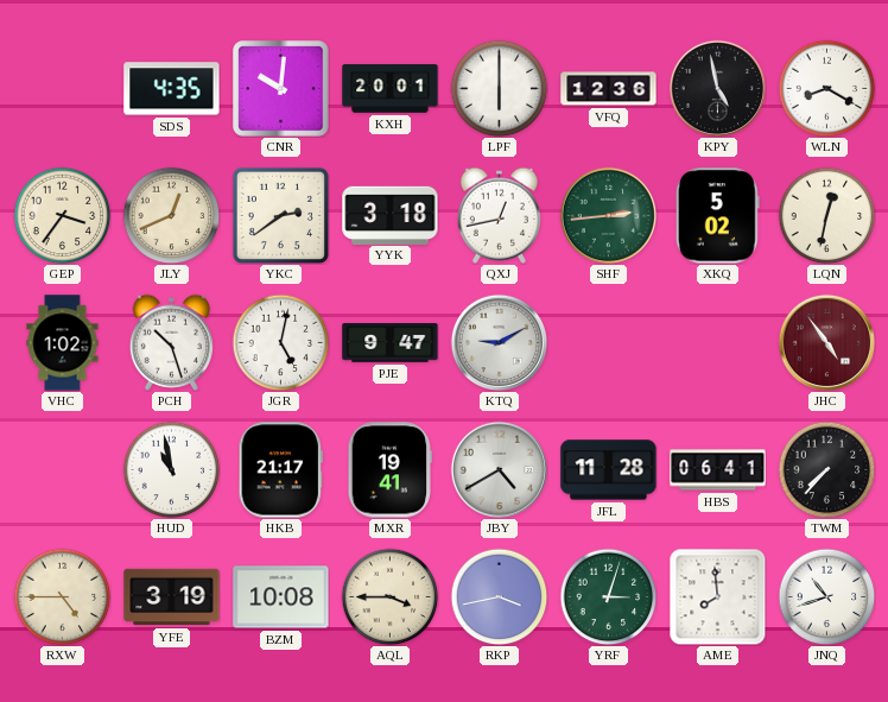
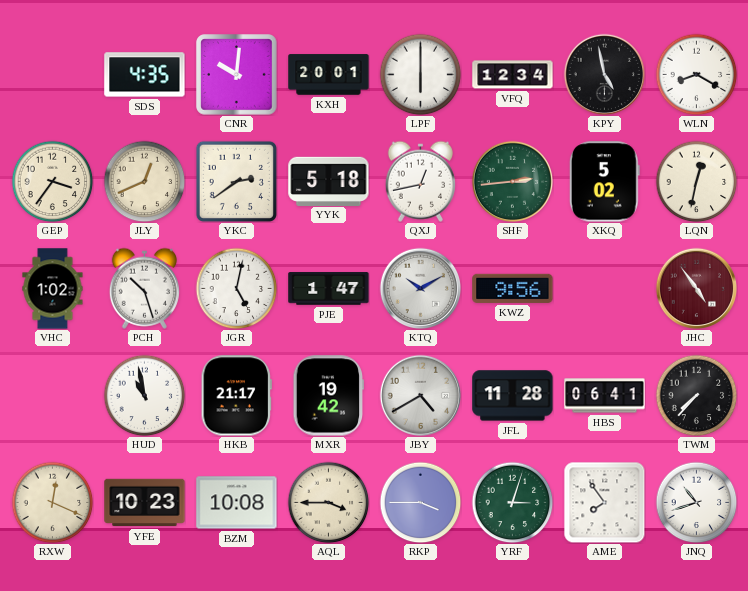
VFQ: 12:36 -> 12:34 (513, 75)
YYK: 3:18 -> 5:18 (329, 181)
PJE: 9:47 -> 1:47 (329, 289)
KTQ: 9:10 -> 10:10 (420, 288)
KWZ: none -> 9:56 (513, 288)
MXR: 19:41 -> 19:42 (328, 396)
RXW: 4:45 -> 12:19 (52, 502)
YFE: 3:19 -> 10:23 (145, 503)
RKP: 3:43 -> 3:45 (420, 502)
AME: 7:59 -> 7:54 (604, 502)
